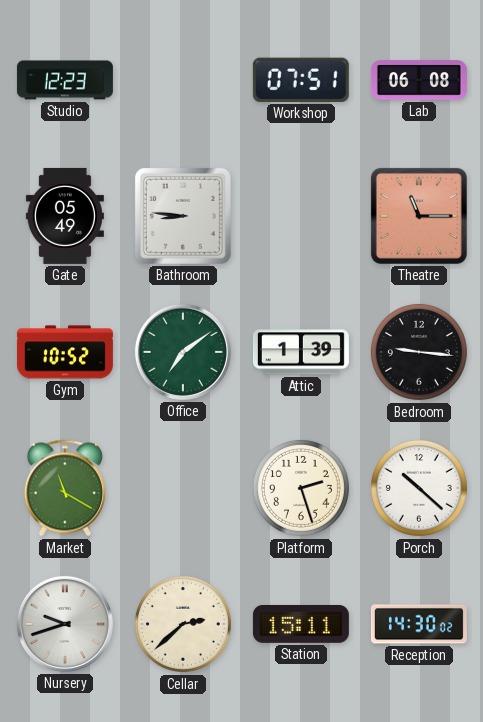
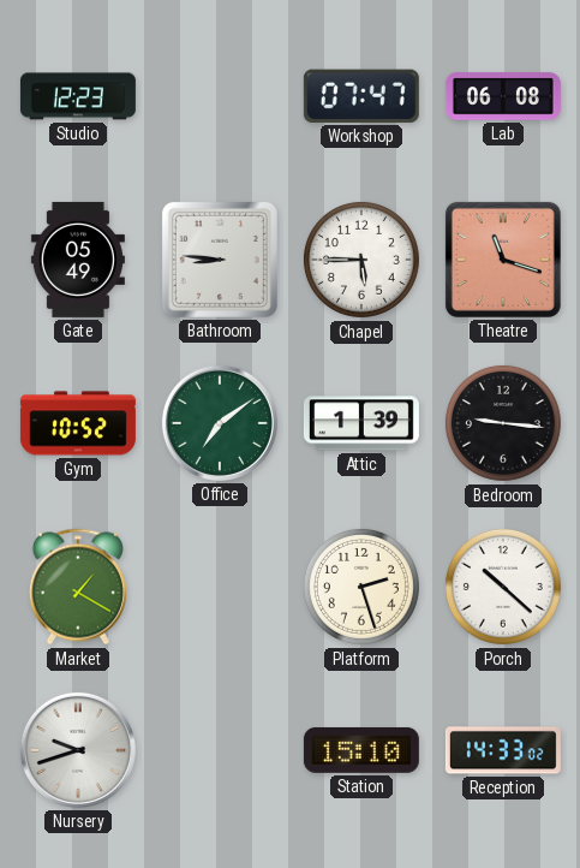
Workshop: 07:51 -> 07:47 (361, 96)
Chapel: none -> 5:45 (361, 260)
Theatre: 11:15 -> 11:18 (503, 260)
Market: 11:20 -> 1:20 (78, 587)
Cellar: 2:38 -> none (183, 624)
Station: 15:11 -> 15:10 (361, 750)
Reception: 14:30 -> 14:33 (503, 750)
